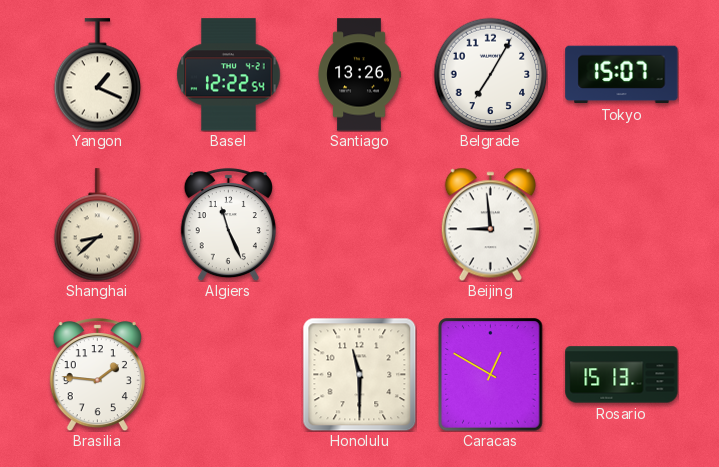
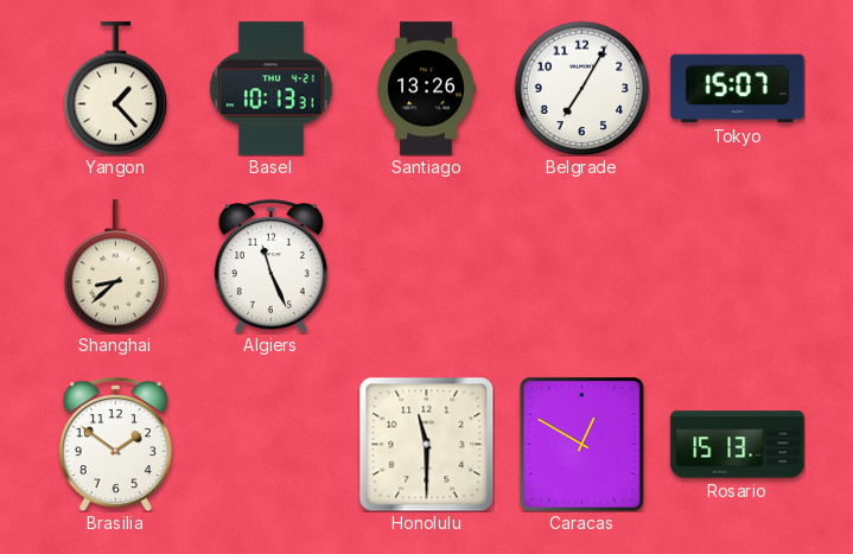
Yangon: 1:19 -> 1:23 (116, 89)
Basel: 12:22 -> 10:13 (272, 89)
Beijing: 8:59 -> none (490, 224)
Brasilia: 1:46 -> 1:51 (115, 444)
